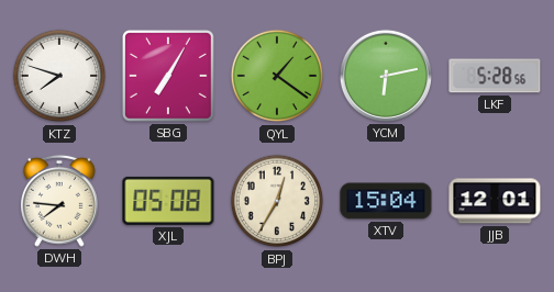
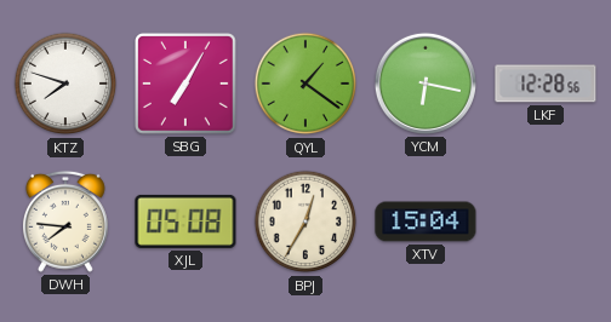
YCM: 6:13 -> 6:17 (426, 84)
LKF: 5:28 -> 12:28 (546, 84)
JJB: 12:01 -> none (495, 201)
